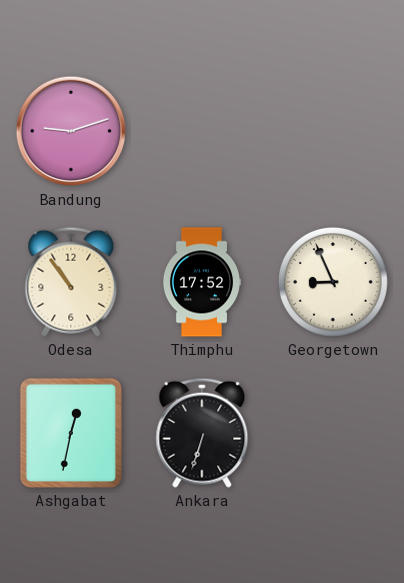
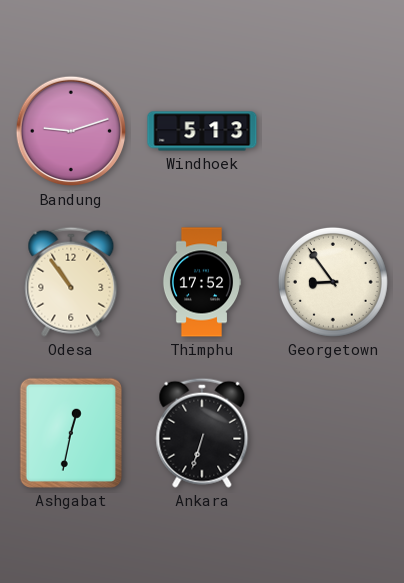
Windhoek: none -> 5:13 (202, 131)
Georgetown: 8:56 -> 8:54 (333, 282)
